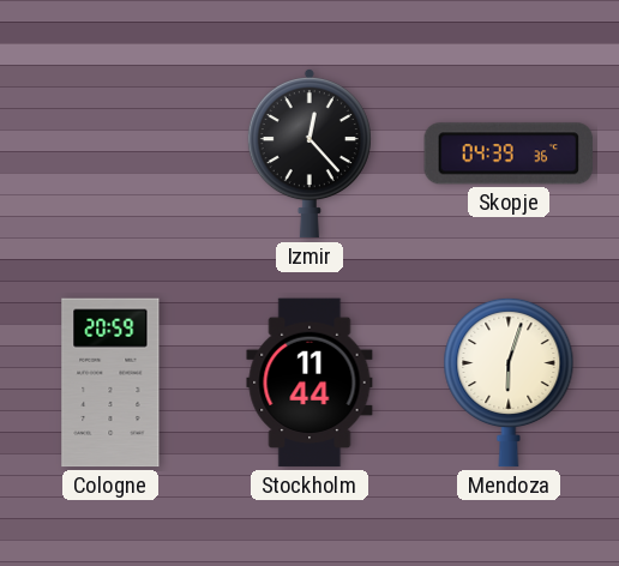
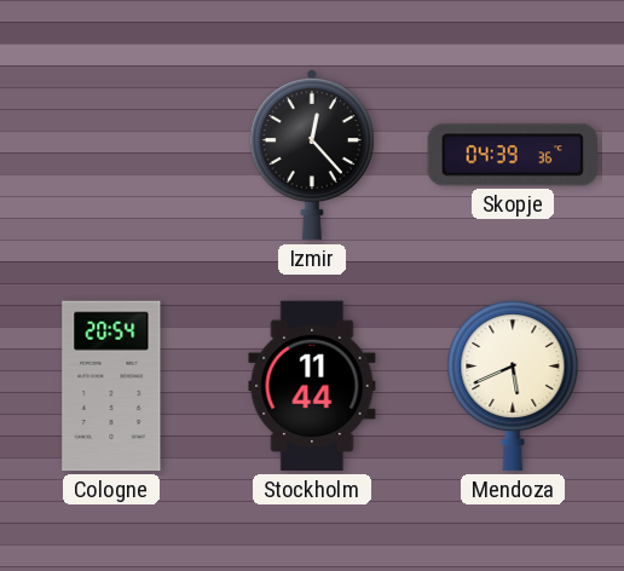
Cologne: 20:59 -> 20:54 (111, 386)
Mendoza: 6:03 -> 5:41 (513, 386)
